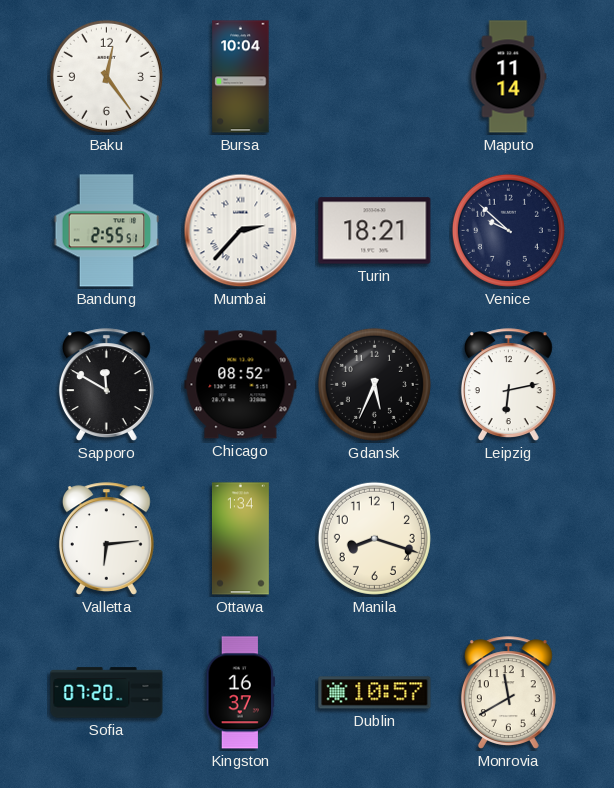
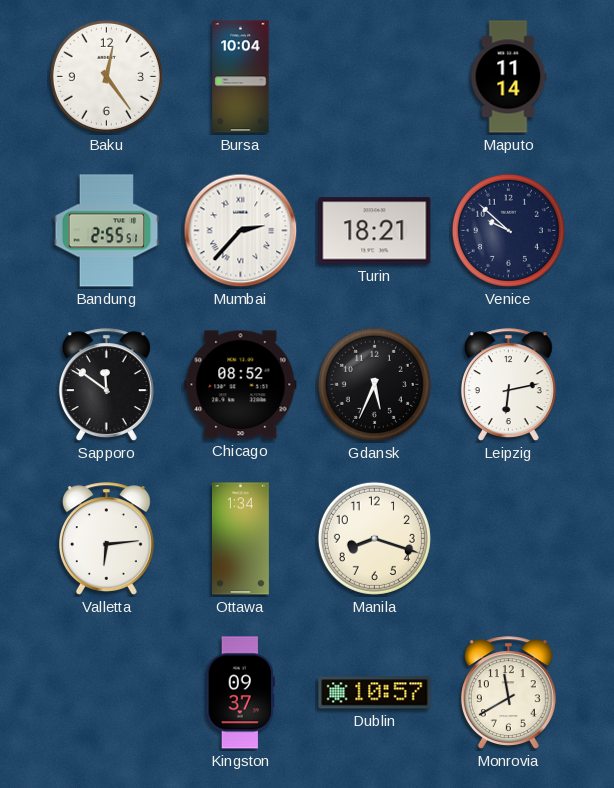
Sapporo: 11:50 -> 11:51 (106, 385)
Sofia: 07:20 -> none (107, 693)
Kingston: 16:37 -> 09:37 (241, 693)
